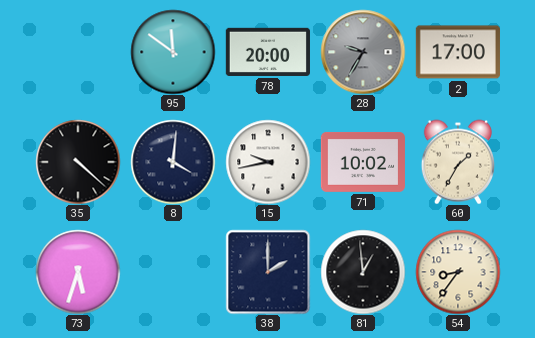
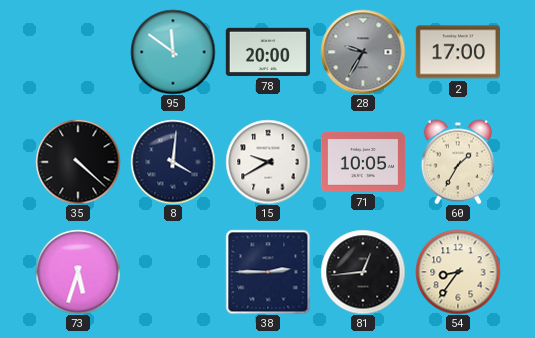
15: 9:43 -> 9:40 (268, 162)
71: 10:02 -> 10:05 (363, 162)
38: 2:00 -> 2:45 (268, 272)
81: 12:59 -> 12:44 (363, 272)
